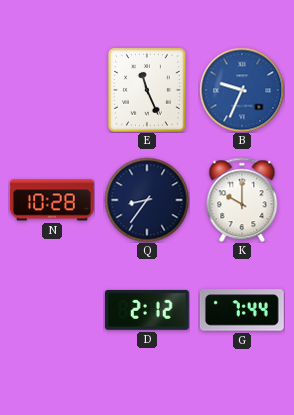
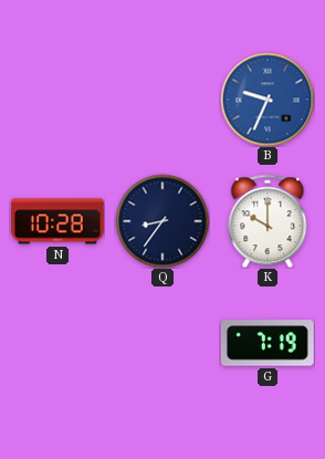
E: 11:26 -> none (148, 90)
D: 2:12 -> none (147, 310)
G: 7:44 -> 7:19 (268, 343)
